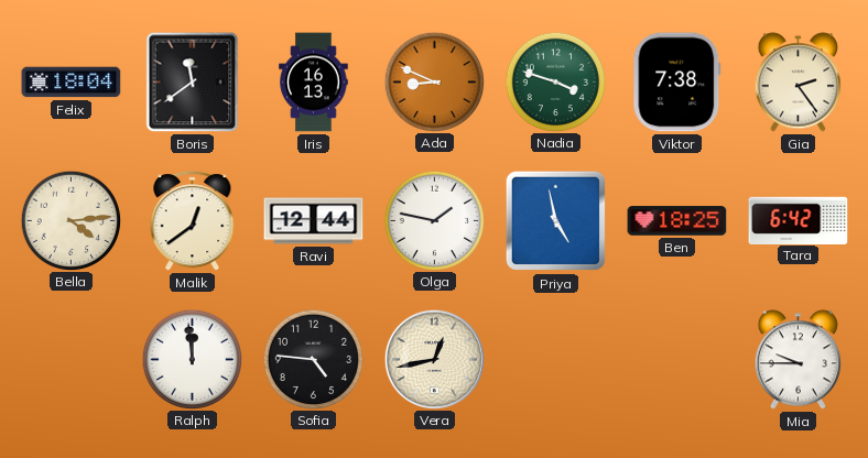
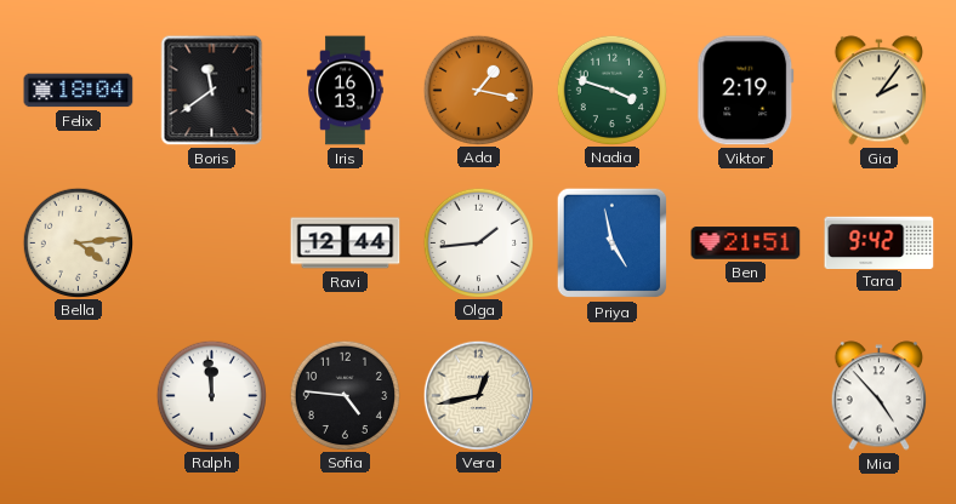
Ada: 8:49 -> 1:17 (478, 90)
Viktor: 7:38 -> 2:19 (746, 91)
Gia: 2:24 -> 2:06 (878, 91)
Malik: 12:39 -> none (193, 221)
Olga: 1:47 -> 1:44 (478, 242)
Ben: 18:25 -> 21:51 (746, 244)
Tara: 6:42 -> 9:42 (880, 242)
Mia: 9:45 -> 4:53 (878, 396)
